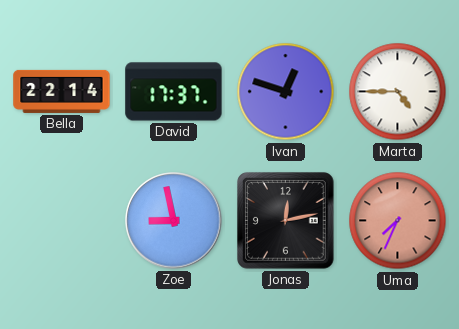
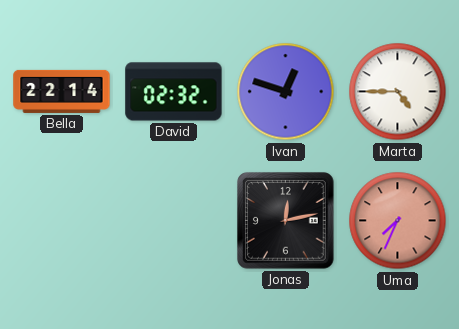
David: 17:37 -> 02:32 (174, 92)
Zoe: 8:58 -> none (174, 221)
